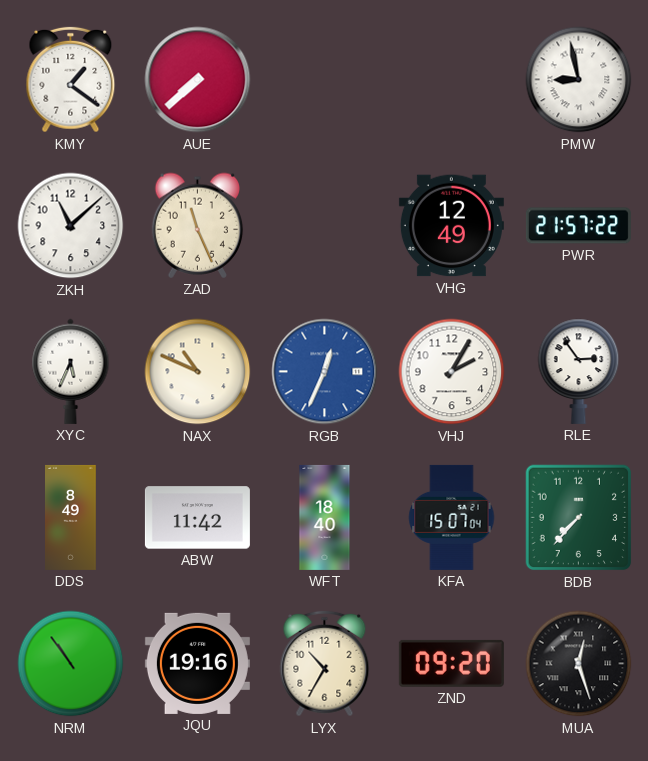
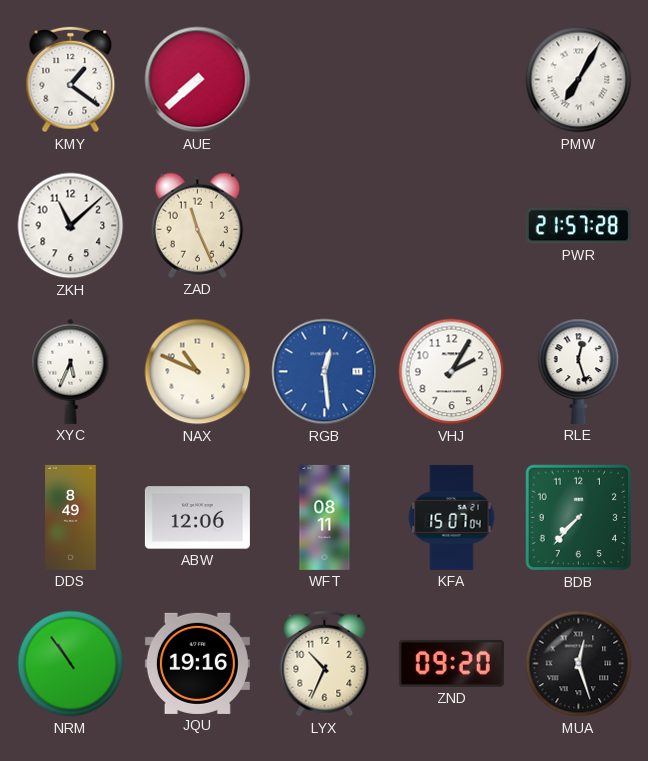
PMW: 8:58 -> 7:05 (579, 80)
VHG: 12:49 -> none (451, 226)
PWR: 21:57:22 -> 21:57:28 (578, 226)
RGB: 12:34 -> 12:29 (325, 372)
RLE: 2:54 -> 12:27 (579, 371)
ABW: 11:42 -> 12:06 (197, 518)
WFT: 18:40 -> 08:11 (325, 517)
LYX: 10:35 -> 10:34 (325, 664)
